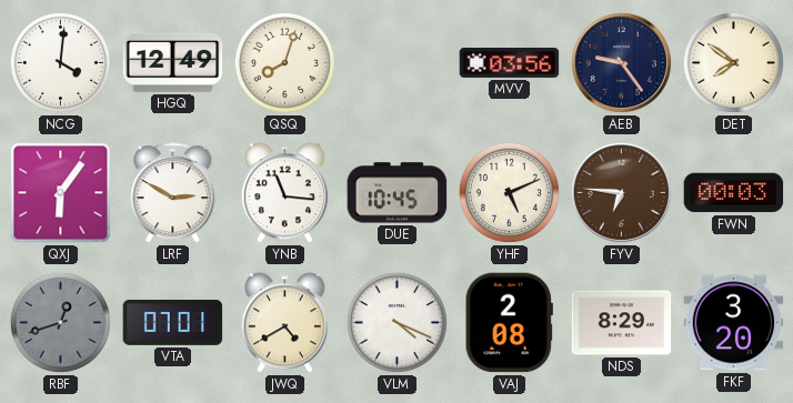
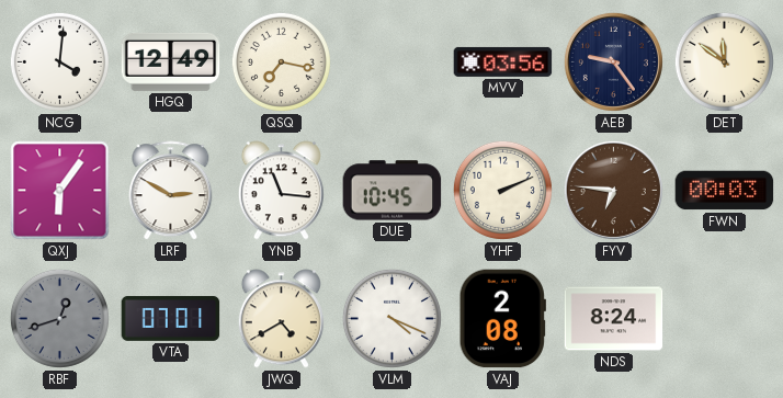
QSQ: 8:03 -> 7:17 (281, 61)
DET: 7:51 -> 11:51 (724, 61)
YHF: 5:11 -> 2:11 (502, 190)
NDS: 8:29 -> 8:24 (614, 319)
FKF: 3:20 -> none (734, 323)
